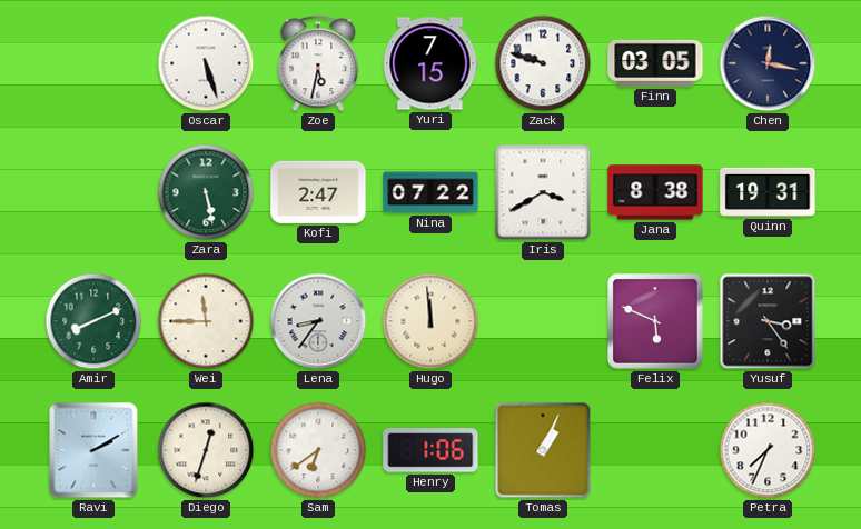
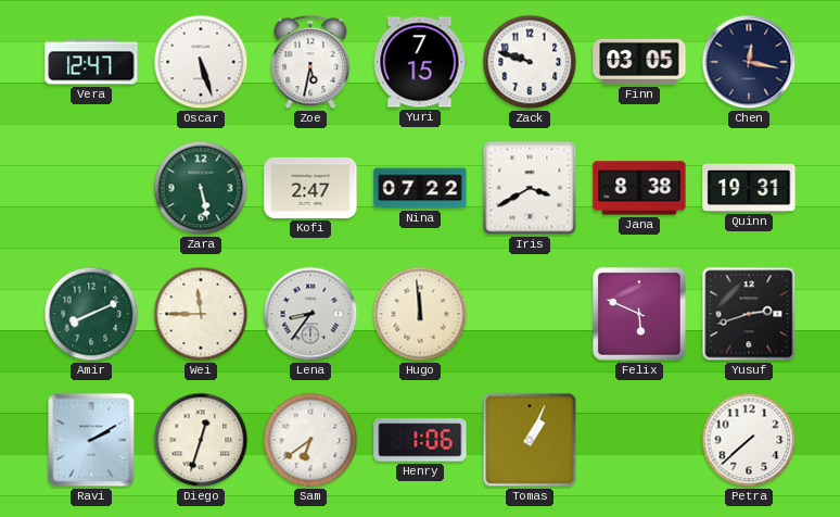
Vera: none -> 12:47 (91, 62)
Yusuf: 3:24 -> 2:42 (749, 314)
Petra: 7:34 -> 7:38 (749, 440)
